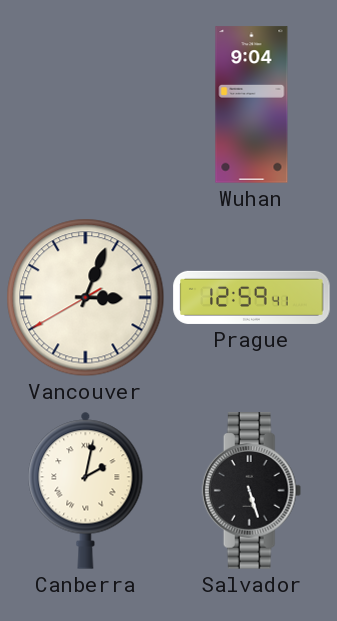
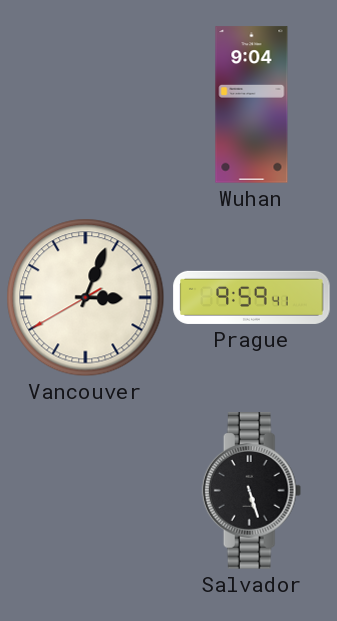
Prague: 12:59 -> 9:59 (252, 297)
Canberra: 2:02 -> none (86, 490)
